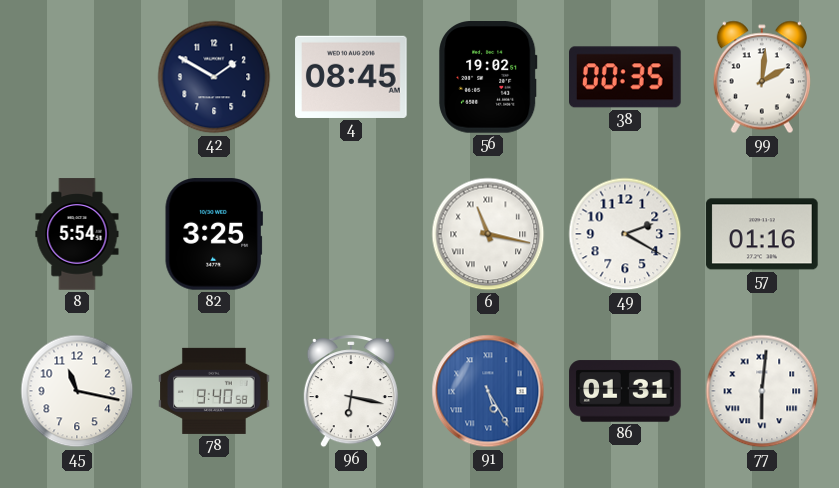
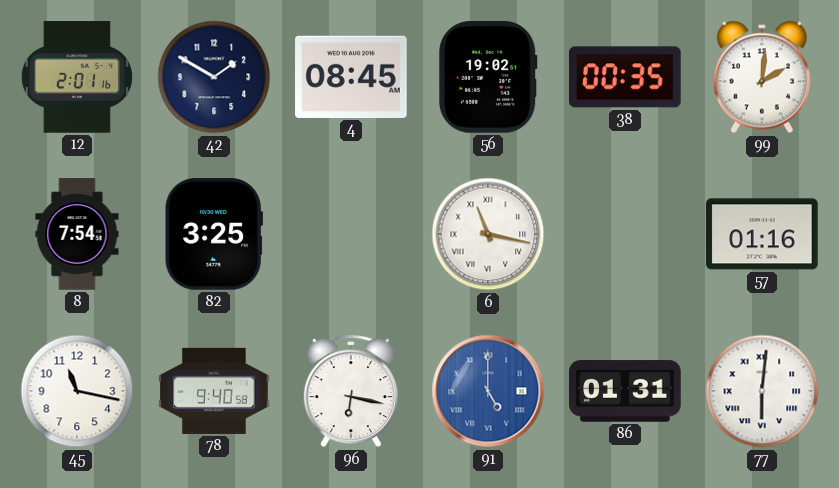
12: none -> 2:01 (77, 77)
8: 5:54 -> 7:54 (77, 234)
49: 2:20 -> none (625, 234)
91: 5:25 -> 5:00 (488, 391)
